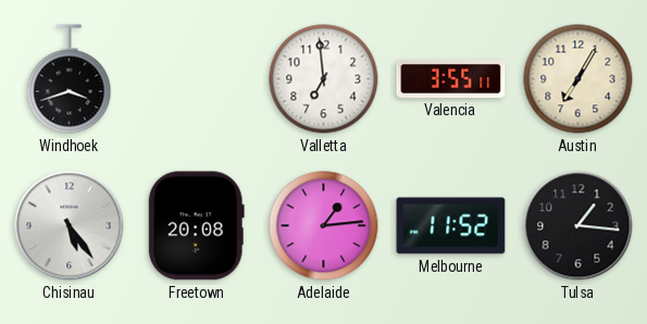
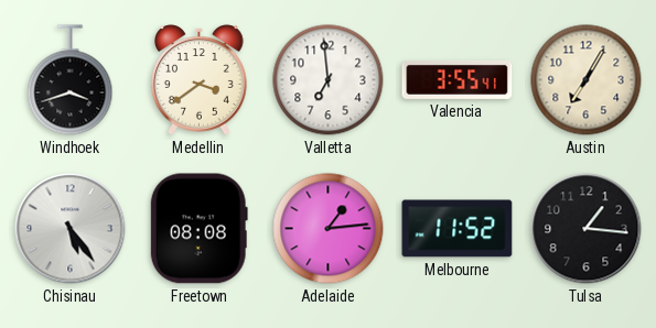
Medellin: none -> 3:39 (200, 80)
Valencia: 3:55:11 -> 3:55:41 (458, 79)
Freetown: 20:08 -> 08:08 (198, 229)
